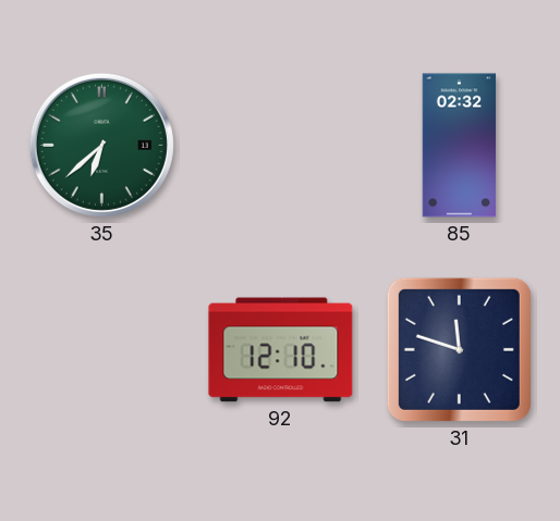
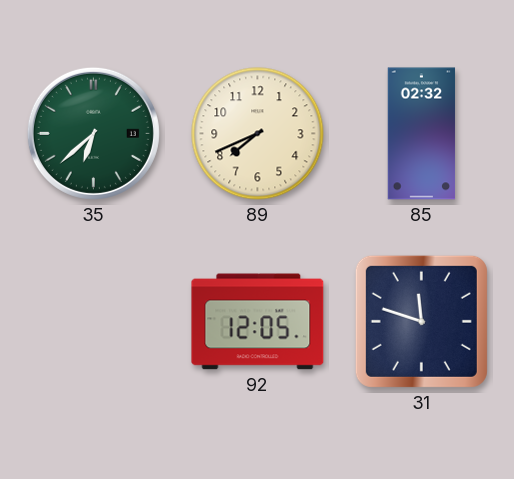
89: none -> 7:41 (258, 134)
92: 12:10 -> 12:05 (258, 322)
